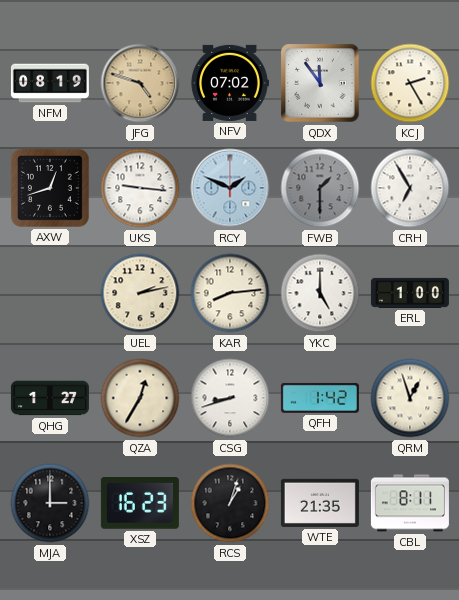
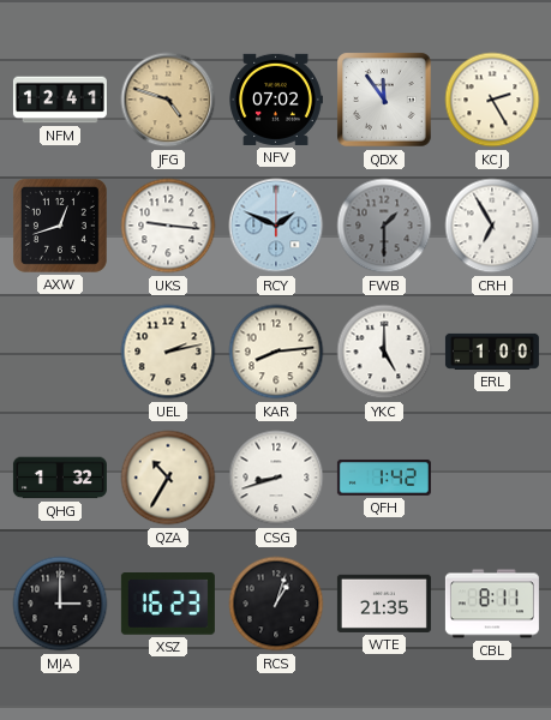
NFM: 08:19 -> 12:41 (60, 100)
QHG: 1:27 -> 1:32 (60, 478)
QZA: 12:35 -> 10:35 (168, 478)
QRM: 12:57 -> none (410, 398)
